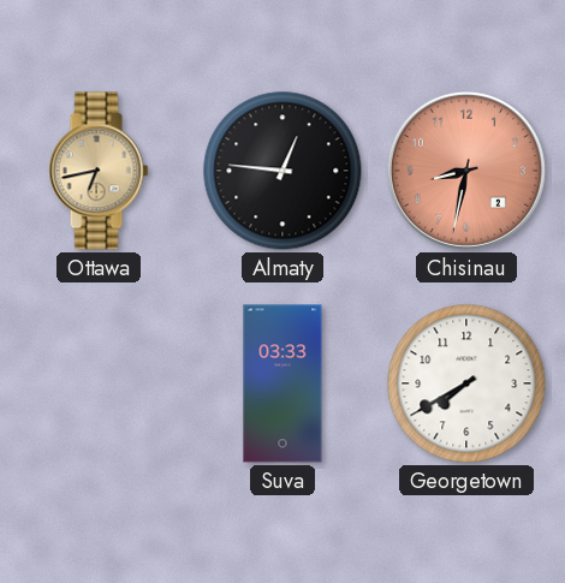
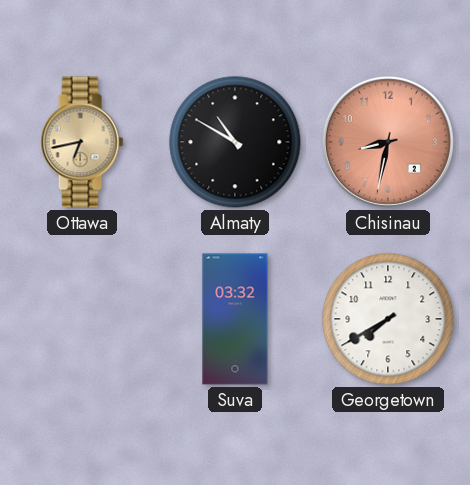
Almaty: 12:46 -> 10:50 (235, 142)
Suva: 03:33 -> 03:32 (235, 319)
